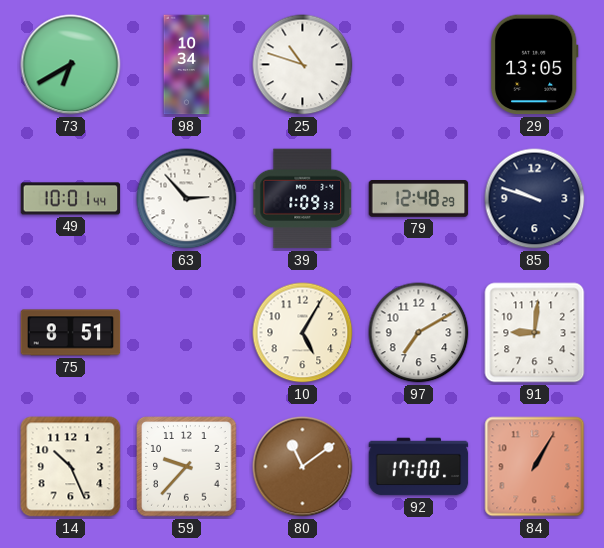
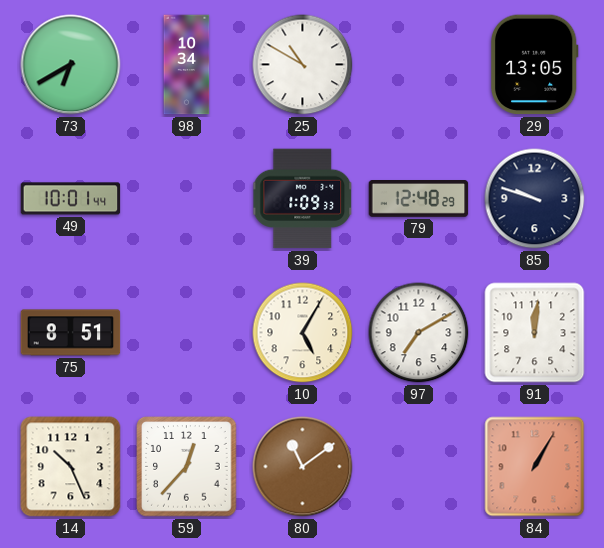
25: 10:48 -> 10:50 (303, 65)
63: 2:53 -> none (187, 199)
91: 9:01 -> 12:01 (535, 333)
59: 9:37 -> 12:37 (187, 467)
92: 17:00 -> none (419, 467)
